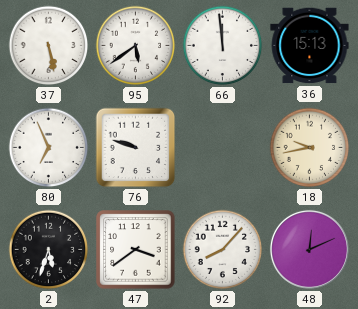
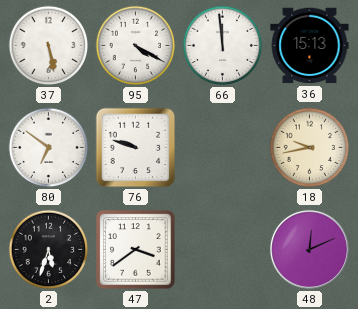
95: 5:39 -> 4:20 (136, 46)
80: 6:56 -> 6:51 (49, 148)
92: 8:07 -> none (223, 250)
